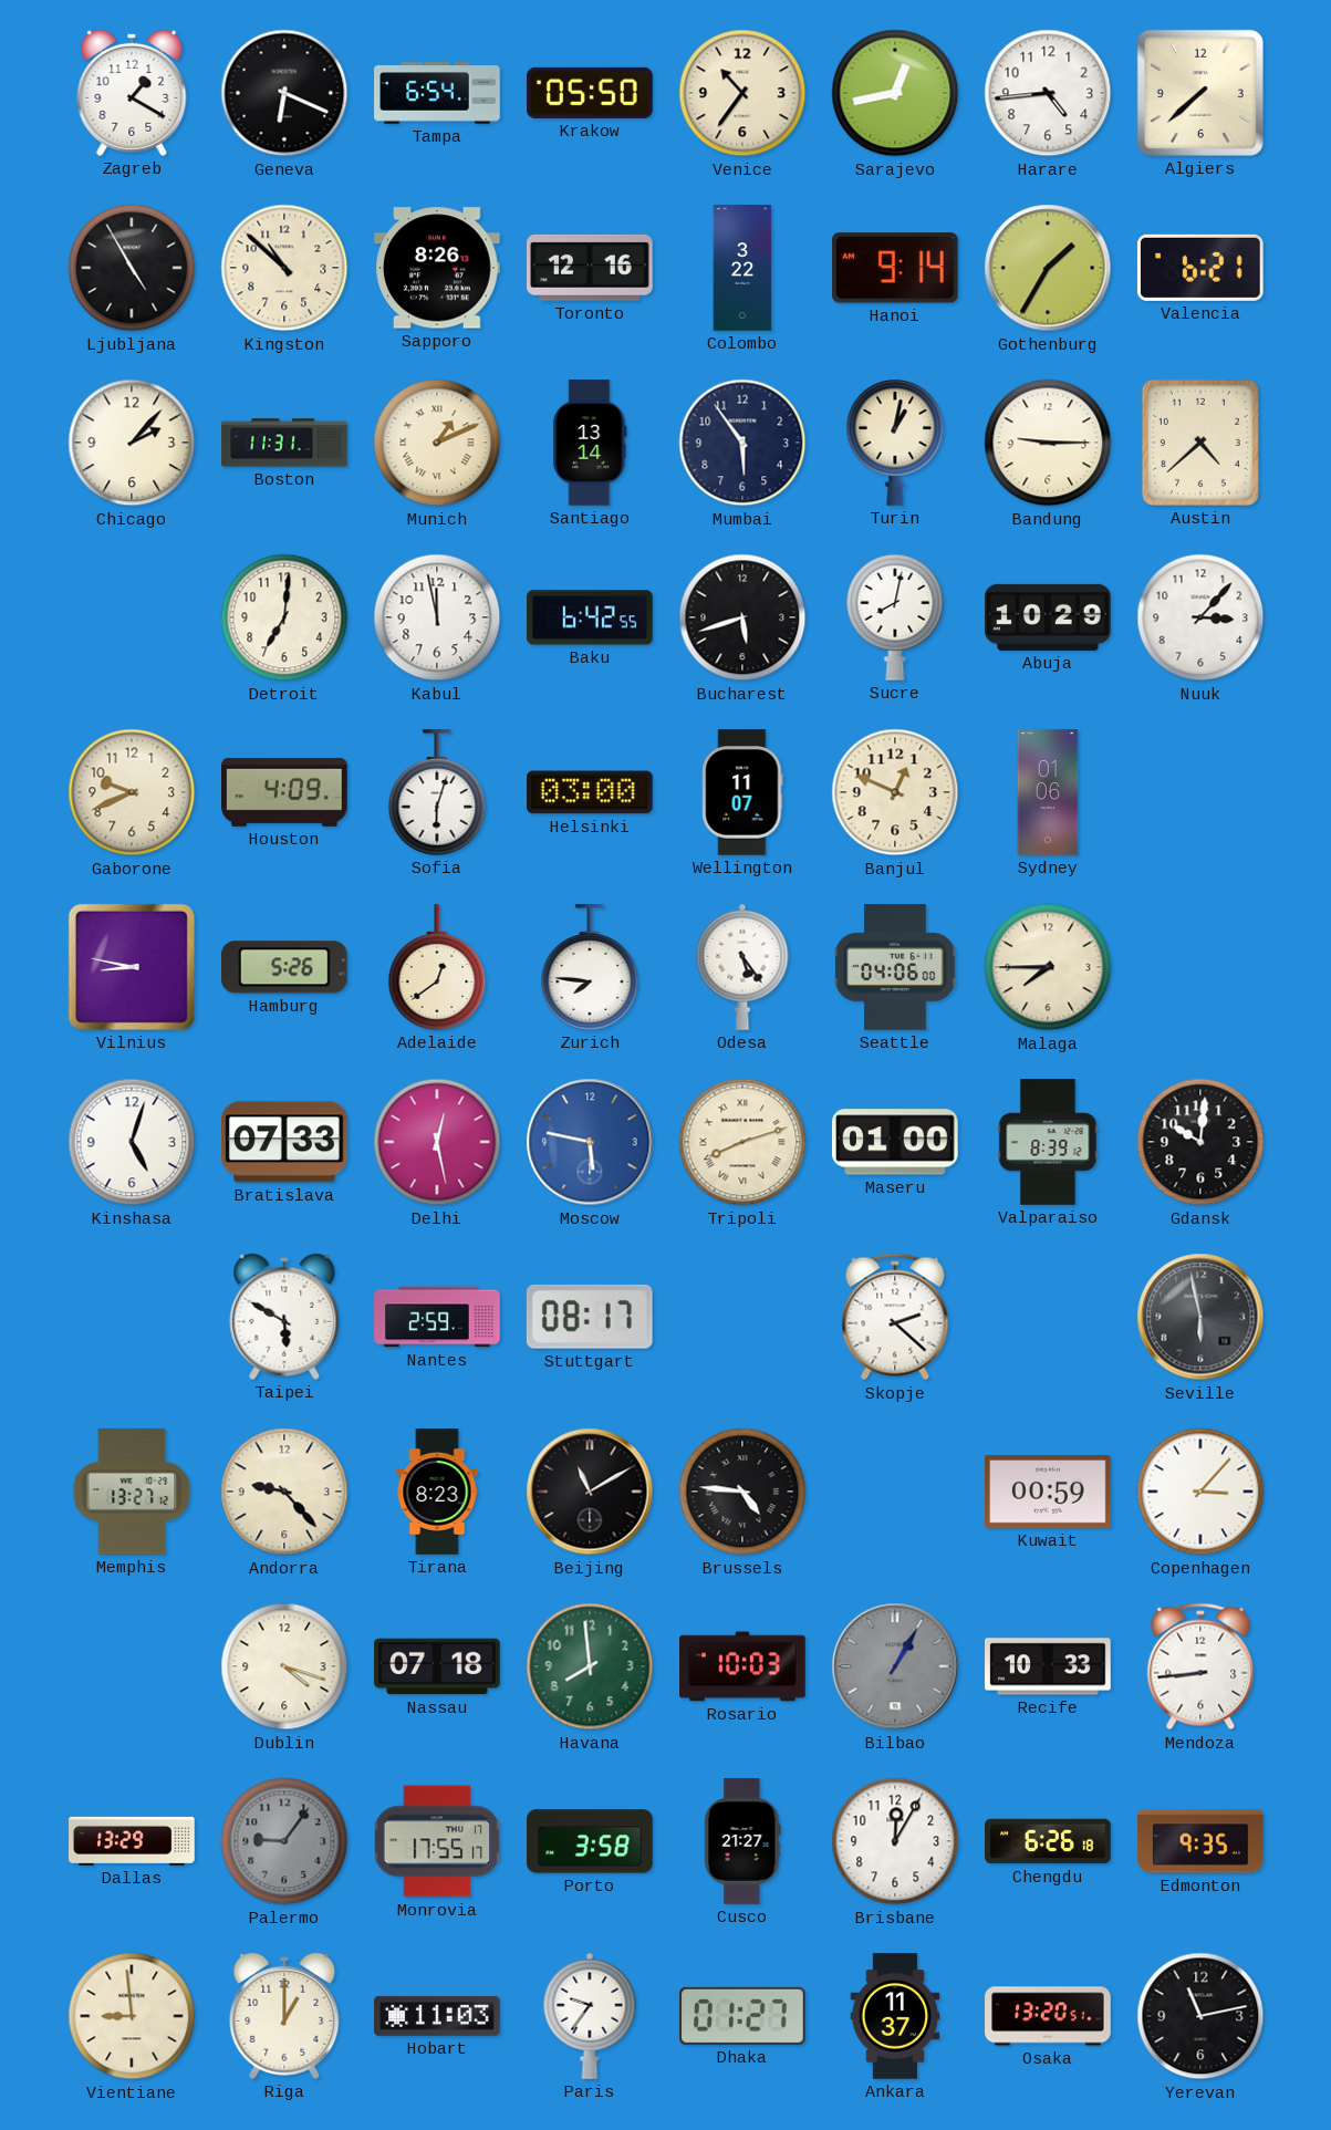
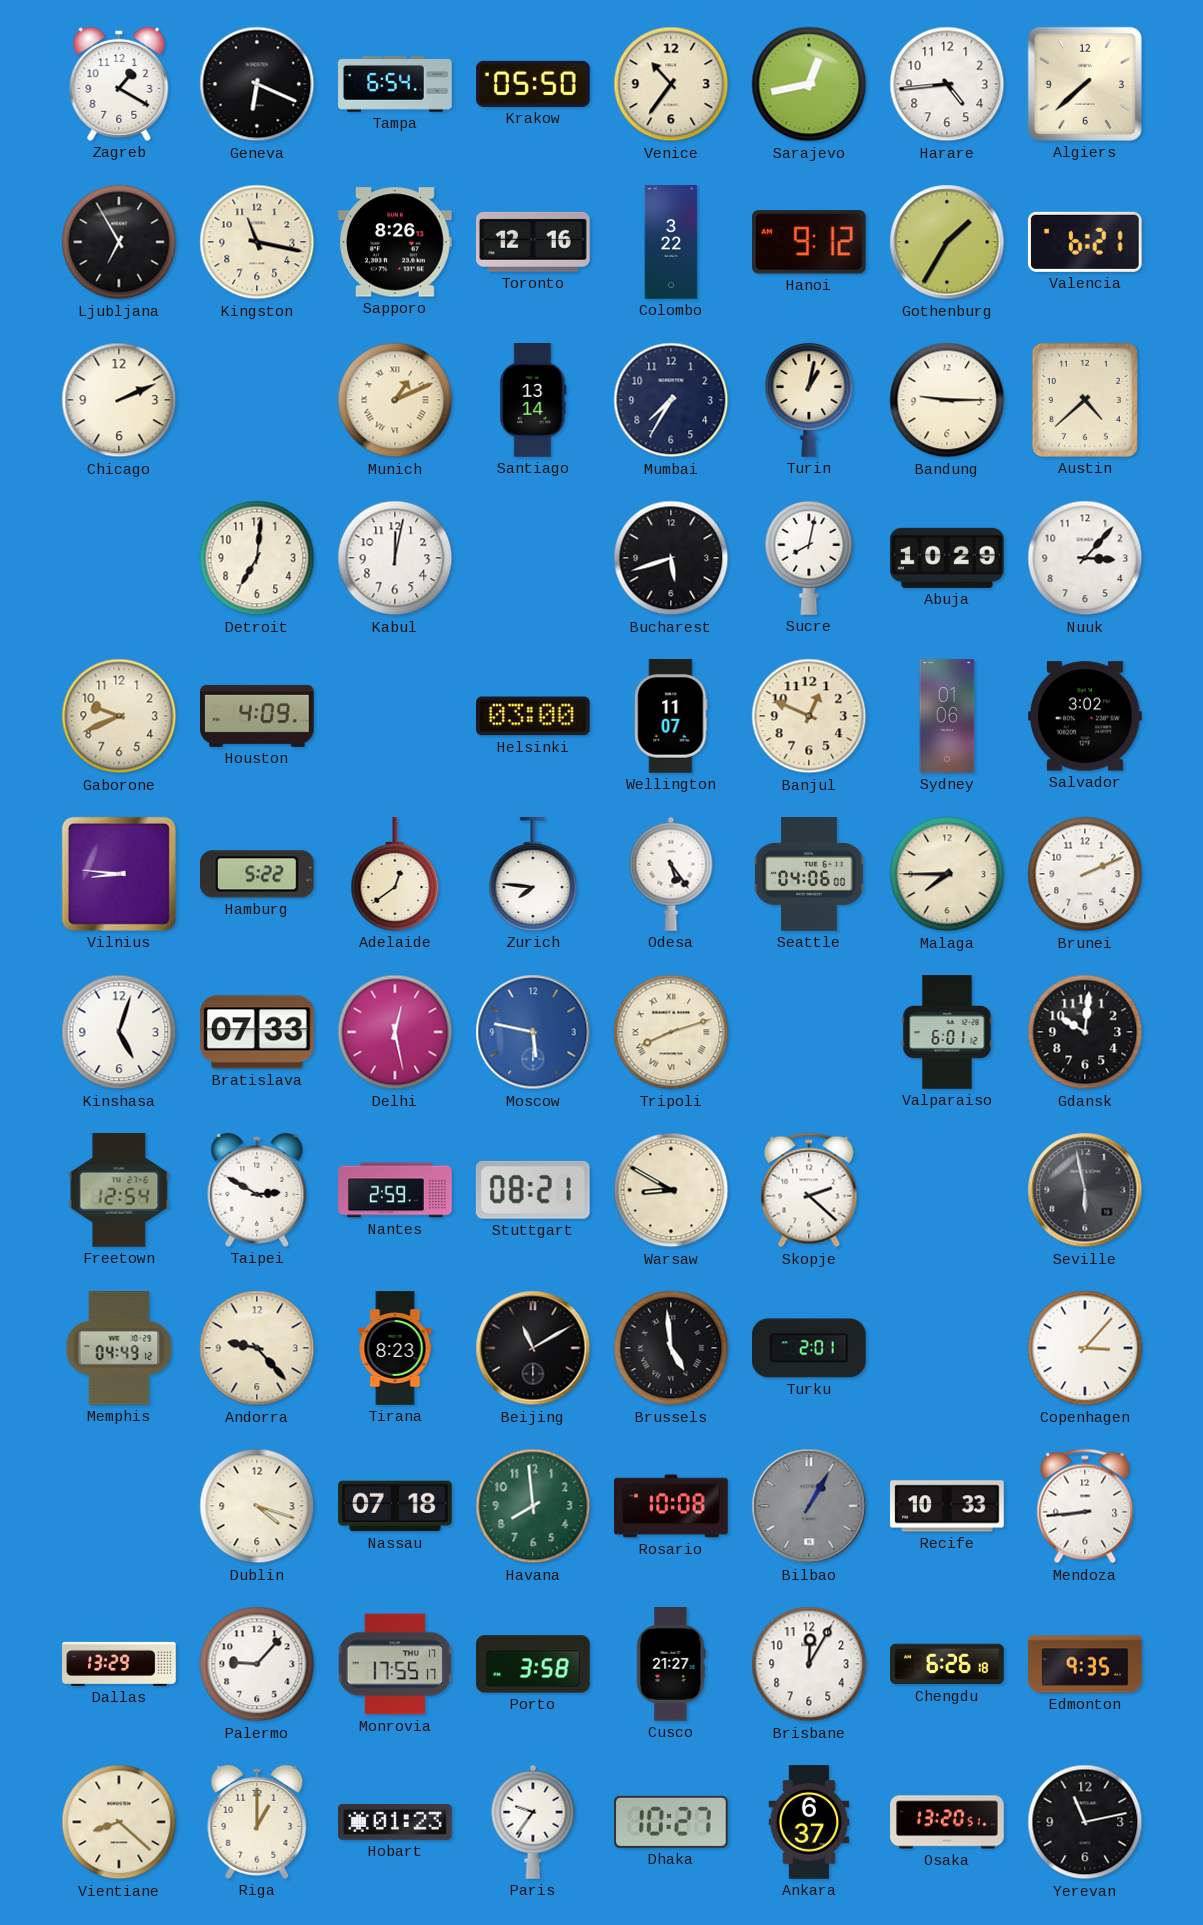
Ljubljana: 4:55 -> 6:55 (119, 242)
Kingston: 10:52 -> 11:17 (257, 242)
Hanoi: 9:14 -> 9:12 (809, 242)
Chicago: 2:07 -> 2:11 (119, 400)
Boston: 11:31 -> none (284, 443)
Mumbai: 5:54 -> 7:35 (671, 400)
Kabul: 11:58 -> 12:02 (395, 558)
Baku: 6:42 -> none (590, 617)
Sofia: 6:03 -> none (437, 792)
Salvador: none -> 3:02 (1086, 716)
Vilnius: 8:47 -> 8:46 (119, 874)
Hamburg: 5:26 -> 5:22 (257, 874)
Brunei: none -> 2:11 (1085, 874)
Maseru: 01:00 -> none (896, 1142)
Valparaiso: 8:39 -> 6:01 (947, 1032)
Freetown: none -> 12:54 (119, 1190)
Taipei: 5:50 -> 2:50 (257, 1190)
Stuttgart: 08:17 -> 08:21 (533, 1190)
Warsaw: none -> 8:50 (671, 1190)
Memphis: 13:27 -> 04:49 (119, 1348)
Brussels: 4:46 -> 4:59 (671, 1348)
Turku: none -> 2:01 (810, 1348)
Kuwait: 00:59 -> none (1048, 1492)
Rosario: 10:03 -> 10:08 (671, 1506)
Palermo: 9:06 -> 9:07 (257, 1664)
Palermo dial: grey -> white (257, 1664)
Vientiane: 8:59 -> 8:22 (119, 1822)
Hobart: 11:03 -> 01:23 (395, 1822)
Dhaka: 01:27 -> 10:27 (672, 1822)
Ankara: 11:37 -> 6:37 (809, 1822)
